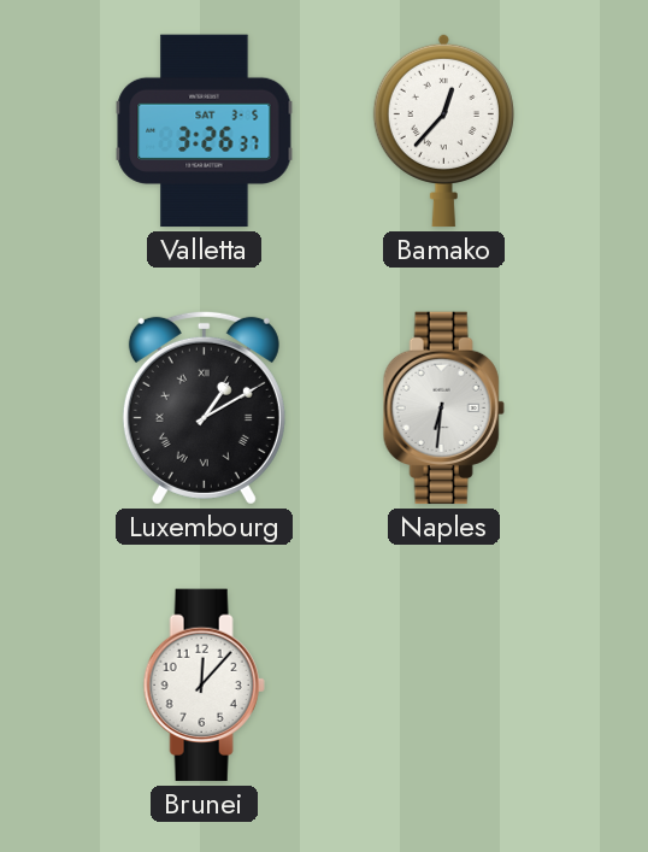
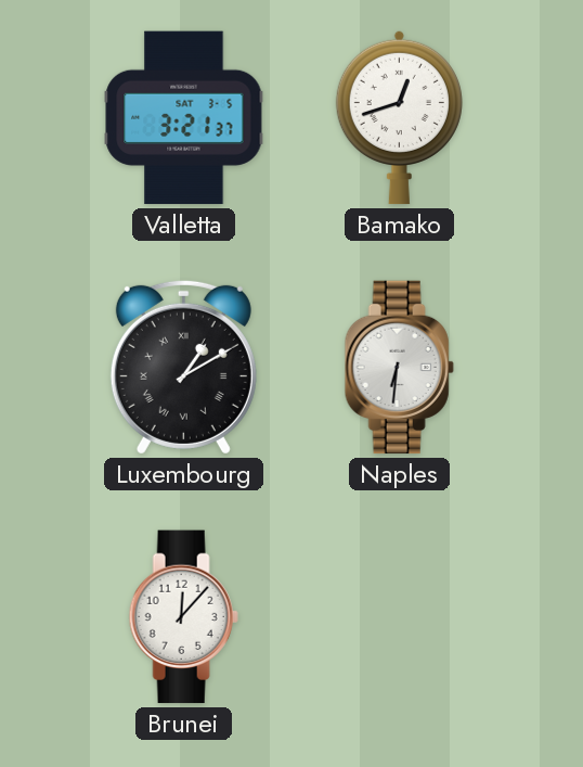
Valletta: 3:26 -> 3:21 (184, 118)
Bamako: 12:37 -> 12:42 (399, 117)
